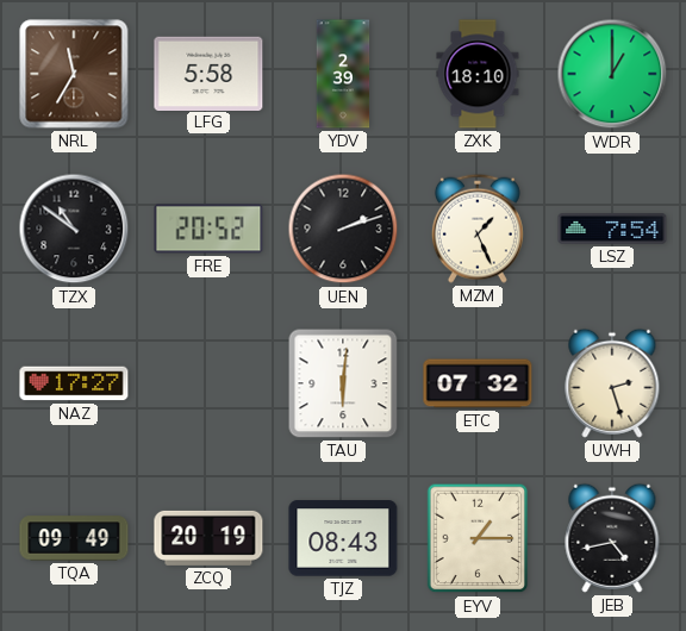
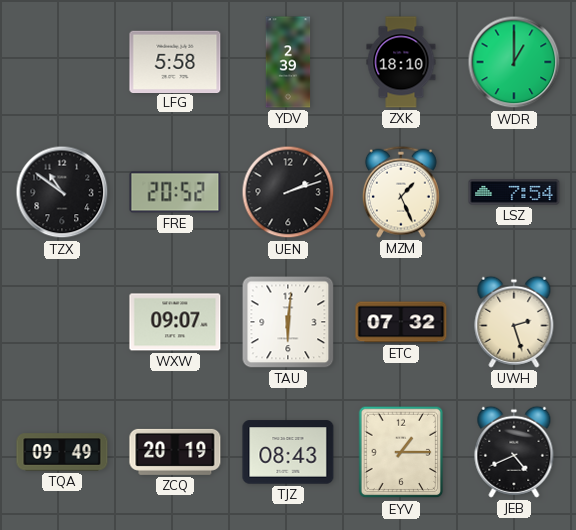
NRL: 11:35 -> none (74, 74)
NAZ: 17:27 -> none (74, 383)
WXW: none -> 09:07 (175, 322)
JEB: 4:43 -> 4:41 (514, 452)
